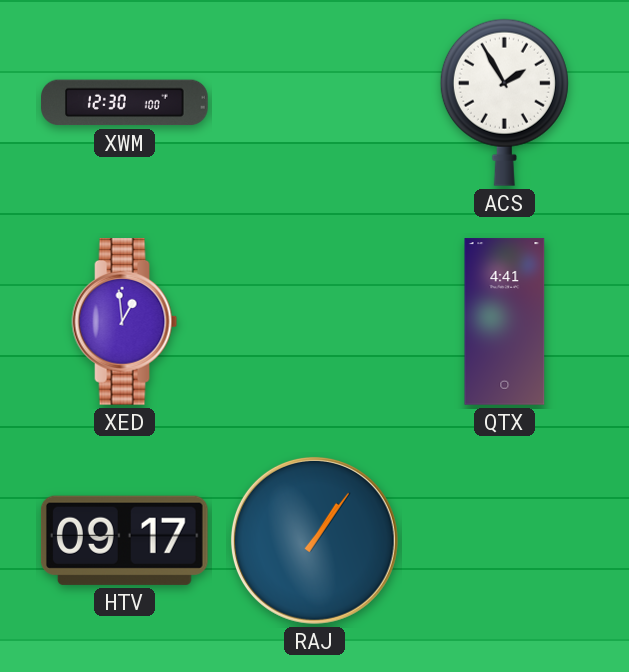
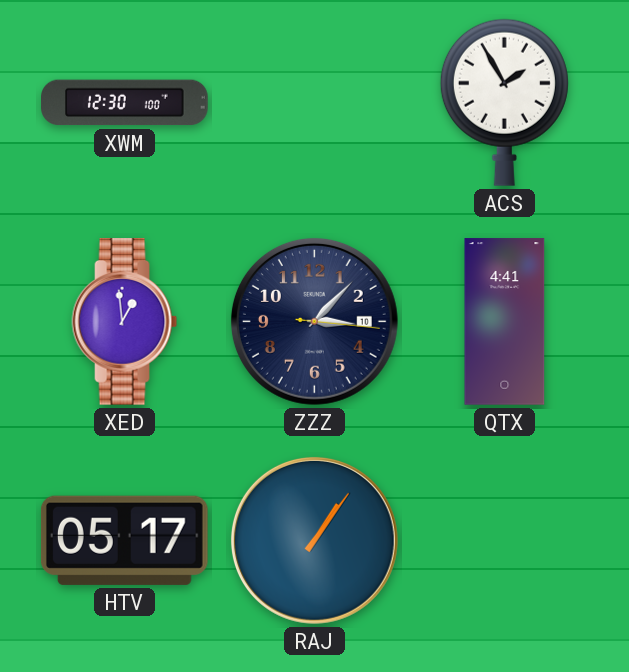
ZZZ: none -> 3:07 (314, 321)
HTV: 09:17 -> 05:17 (124, 540)
